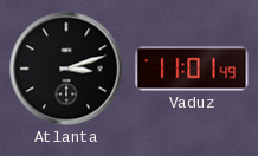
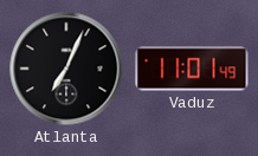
Atlanta: 3:12 -> 7:04 (66, 69)
